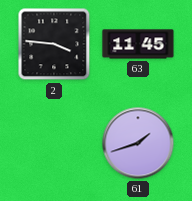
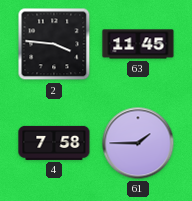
4: none -> 7:58 (54, 143)
61: 1:42 -> 1:45 (138, 143)
